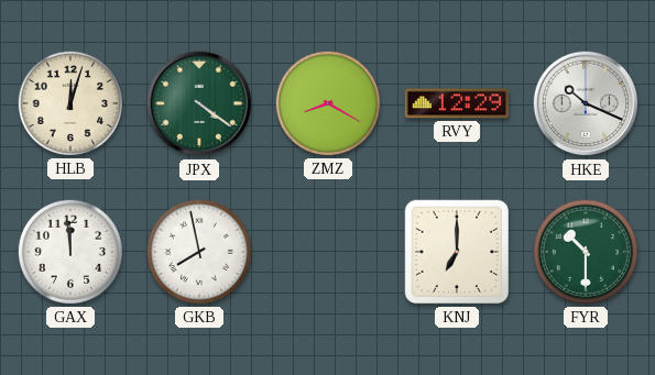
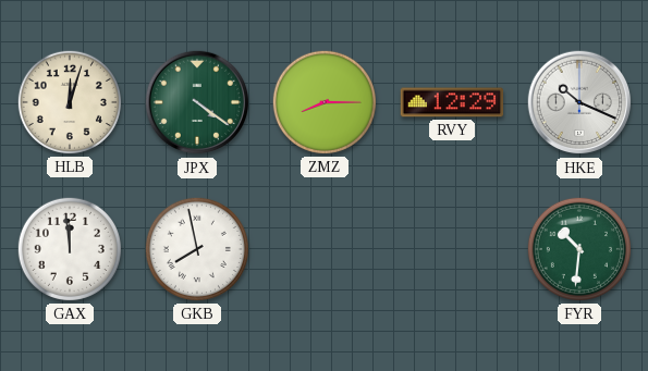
ZMZ: 8:20 -> 8:15 (325, 102)
KNJ: 7:00 -> none (457, 252)
FYR: 10:30 -> 10:31 (579, 249)
